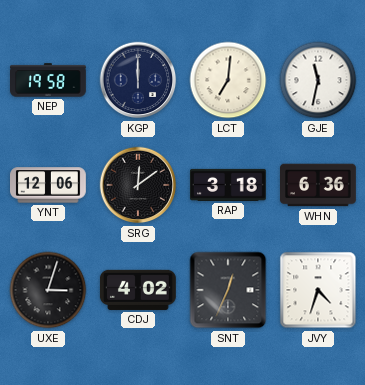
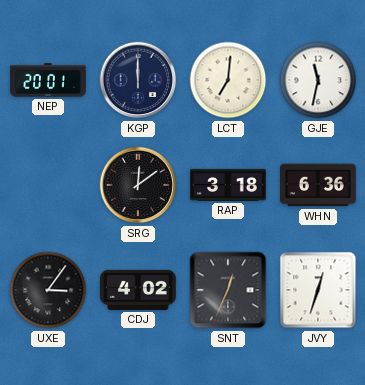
NEP: 19:58 -> 20:01 (49, 80)
YNT: 12:06 -> none (49, 185)
UXE: 3:03 -> 3:06 (48, 290)
JVY: 4:33 -> 12:33 (318, 290)
